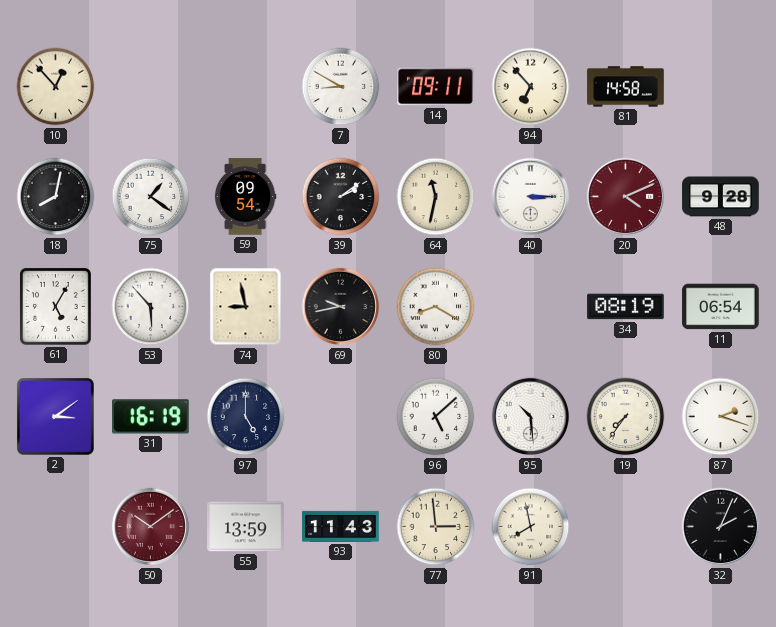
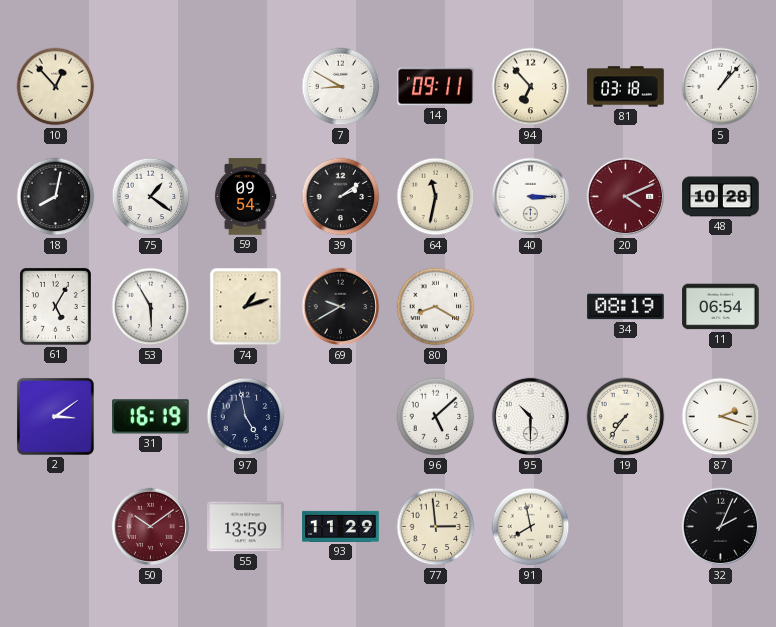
81: 14:58 -> 03:18 (626, 87)
5: none -> 1:07 (721, 87)
48: 9:28 -> 10:28 (721, 197)
53: 5:53 -> 5:55 (151, 307)
74: 8:58 -> 1:12 (246, 307)
69: 9:43 -> 9:40 (341, 307)
97: 5:00 -> 4:58 (246, 417)
95: 10:29 -> 10:30 (531, 417)
93: 11:43 -> 11:29 (341, 526)
